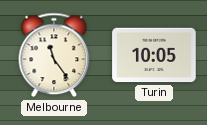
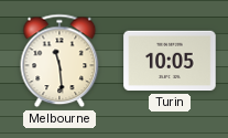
Melbourne: 11:24 -> 11:29 (59, 61)
